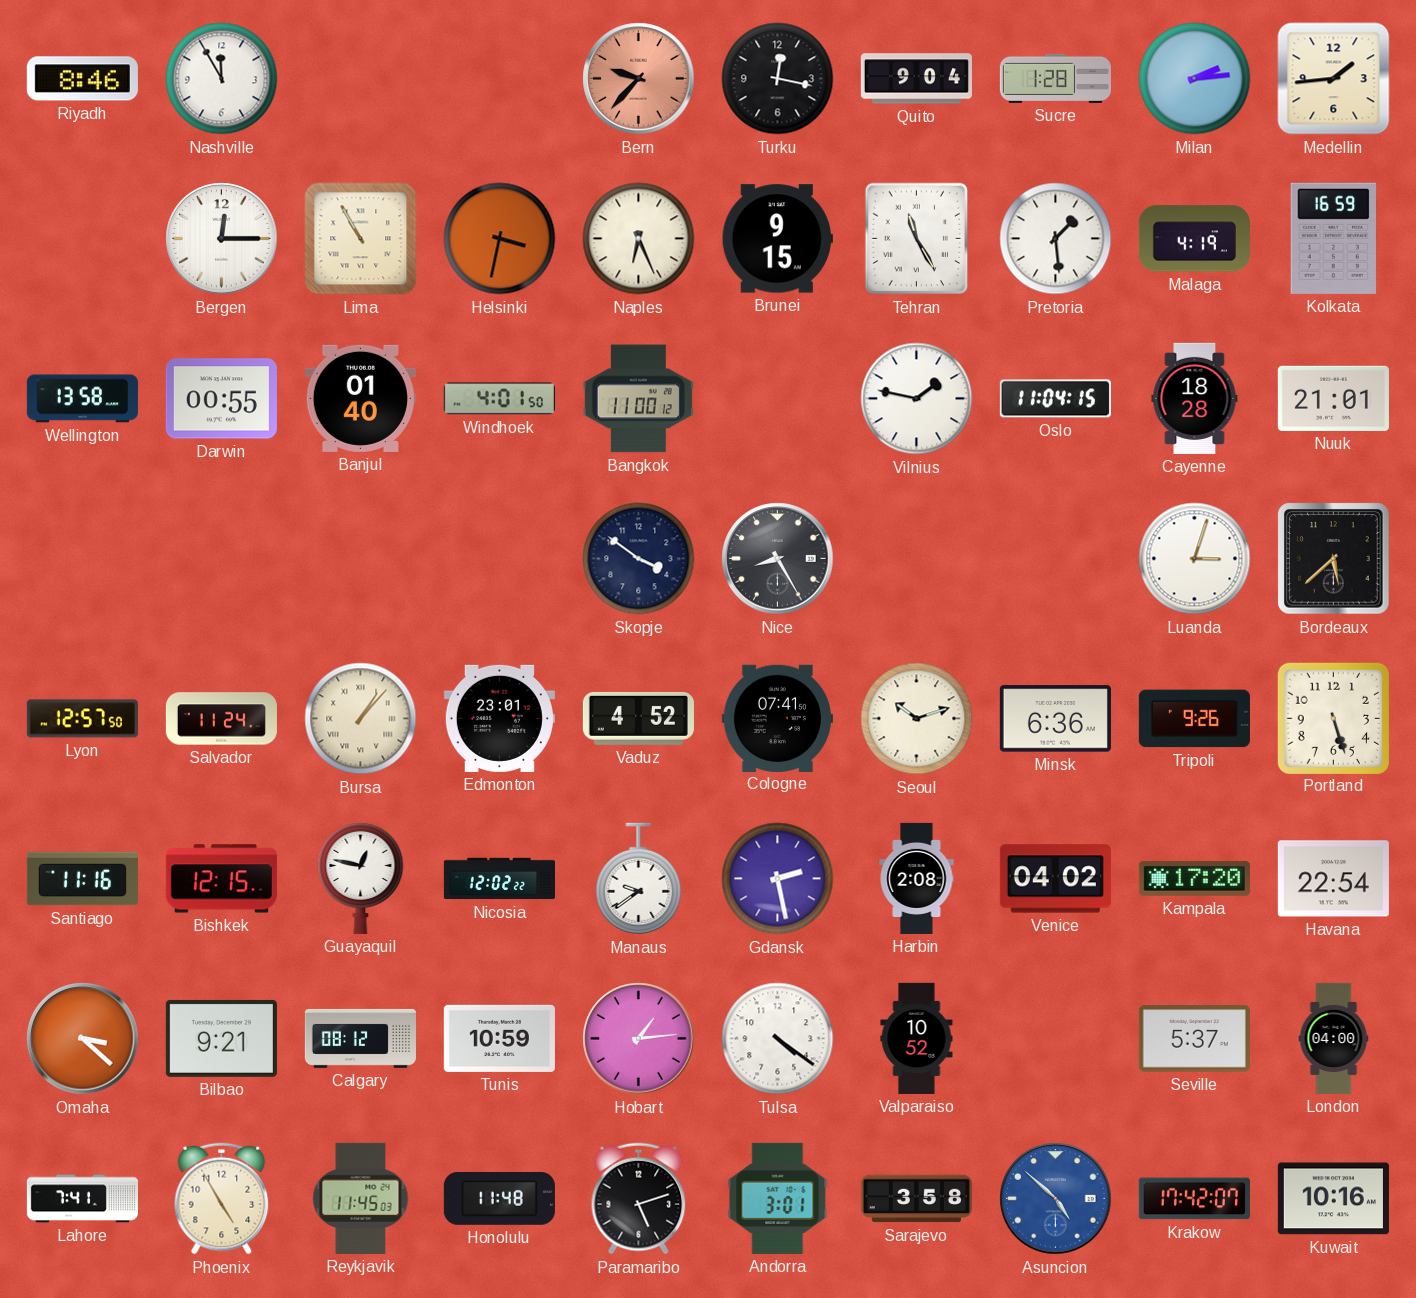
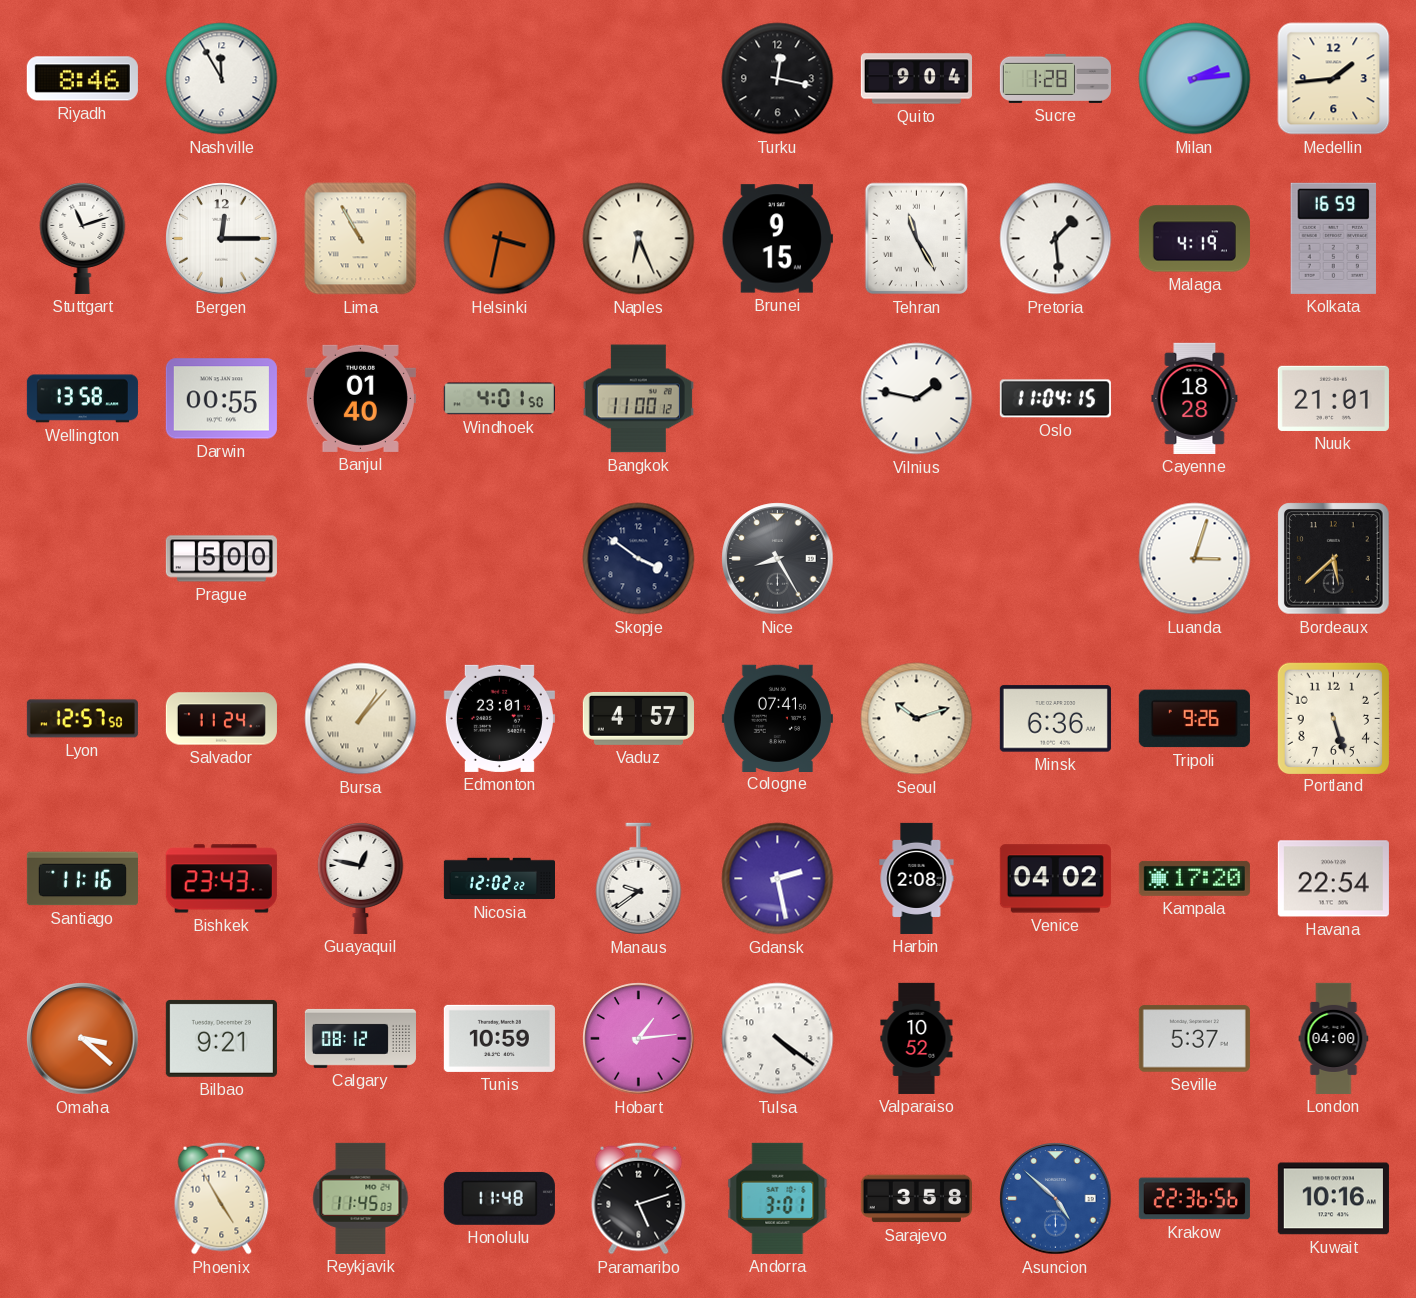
Bern: 9:37 -> none (639, 79)
Stuttgart: none -> 11:12 (83, 238)
Prague: none -> 5:00 (221, 559)
Vaduz: 4:52 -> 4:57 (638, 718)
Bishkek: 12:15 -> 23:43 (221, 879)
Lahore: 7:41 -> none (82, 1199)
Krakow: 17:42 -> 22:36 (1194, 1199)
